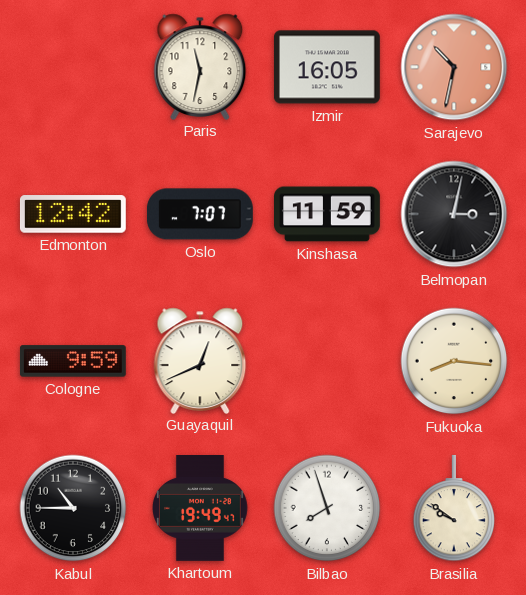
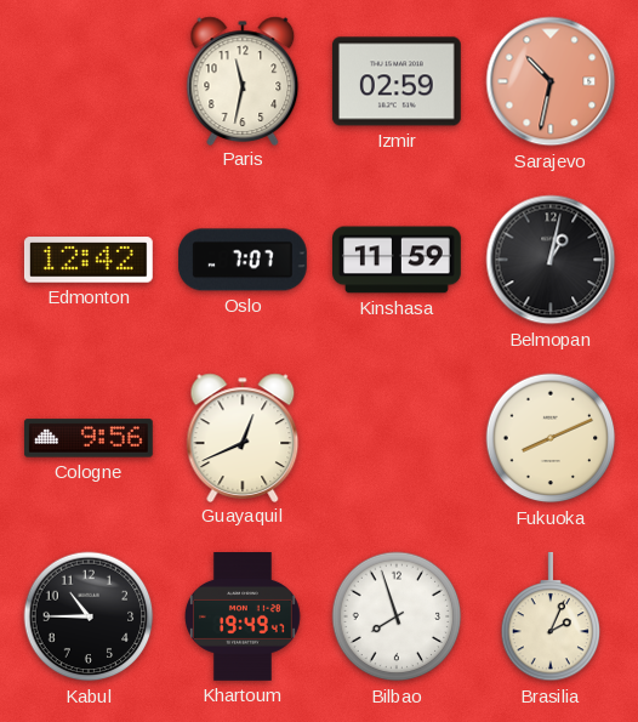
Izmir: 16:05 -> 02:59 (397, 81)
Belmopan: 3:02 -> 1:02 (551, 260)
Cologne: 9:59 -> 9:56 (89, 438)
Fukuoka: 8:16 -> 8:11 (551, 438)
Brasilia: 9:51 -> 2:04 (551, 616)
